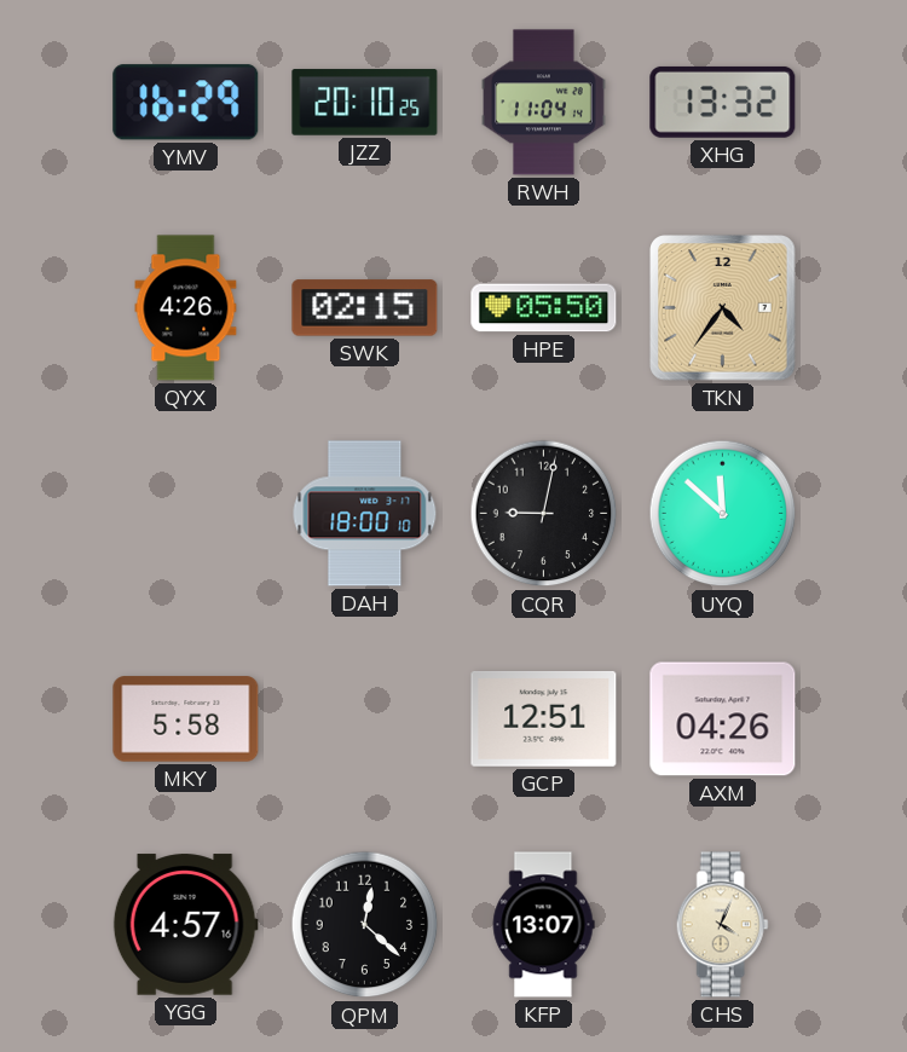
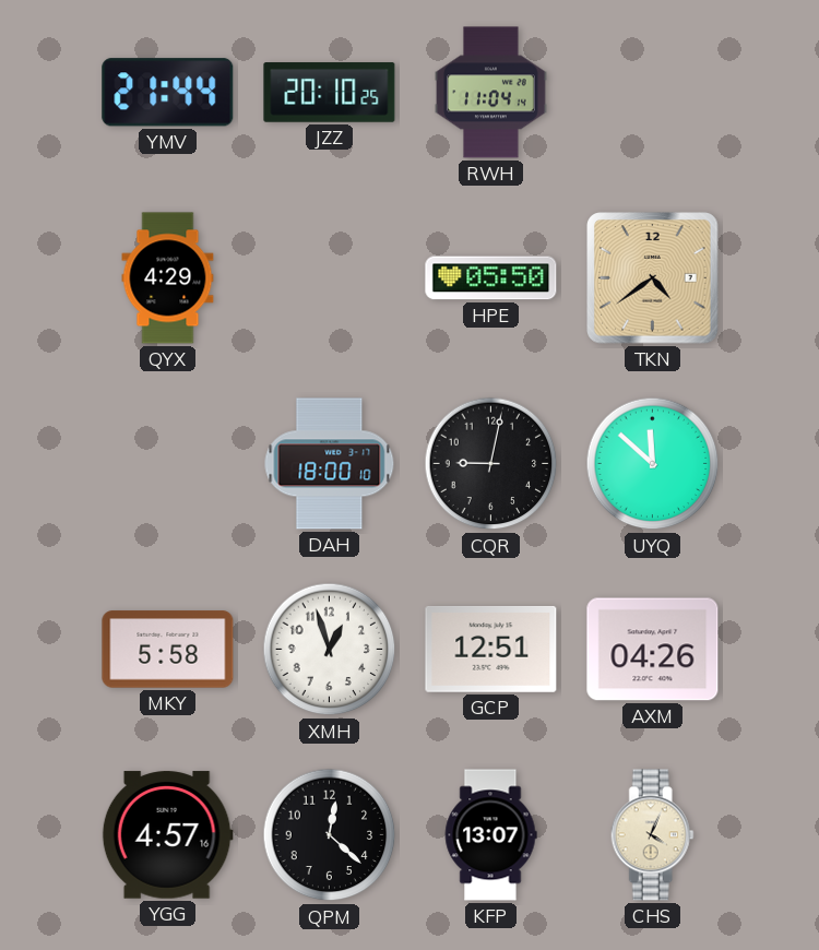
YMV: 16:29 -> 21:44 (168, 93)
XHG: 13:32 -> none (723, 102)
QYX: 4:26 -> 4:29 (168, 278)
SWK: 02:15 -> none (365, 308)
TKN: 4:36 -> 4:39 (653, 278)
XMH: none -> 12:57 (330, 650)
